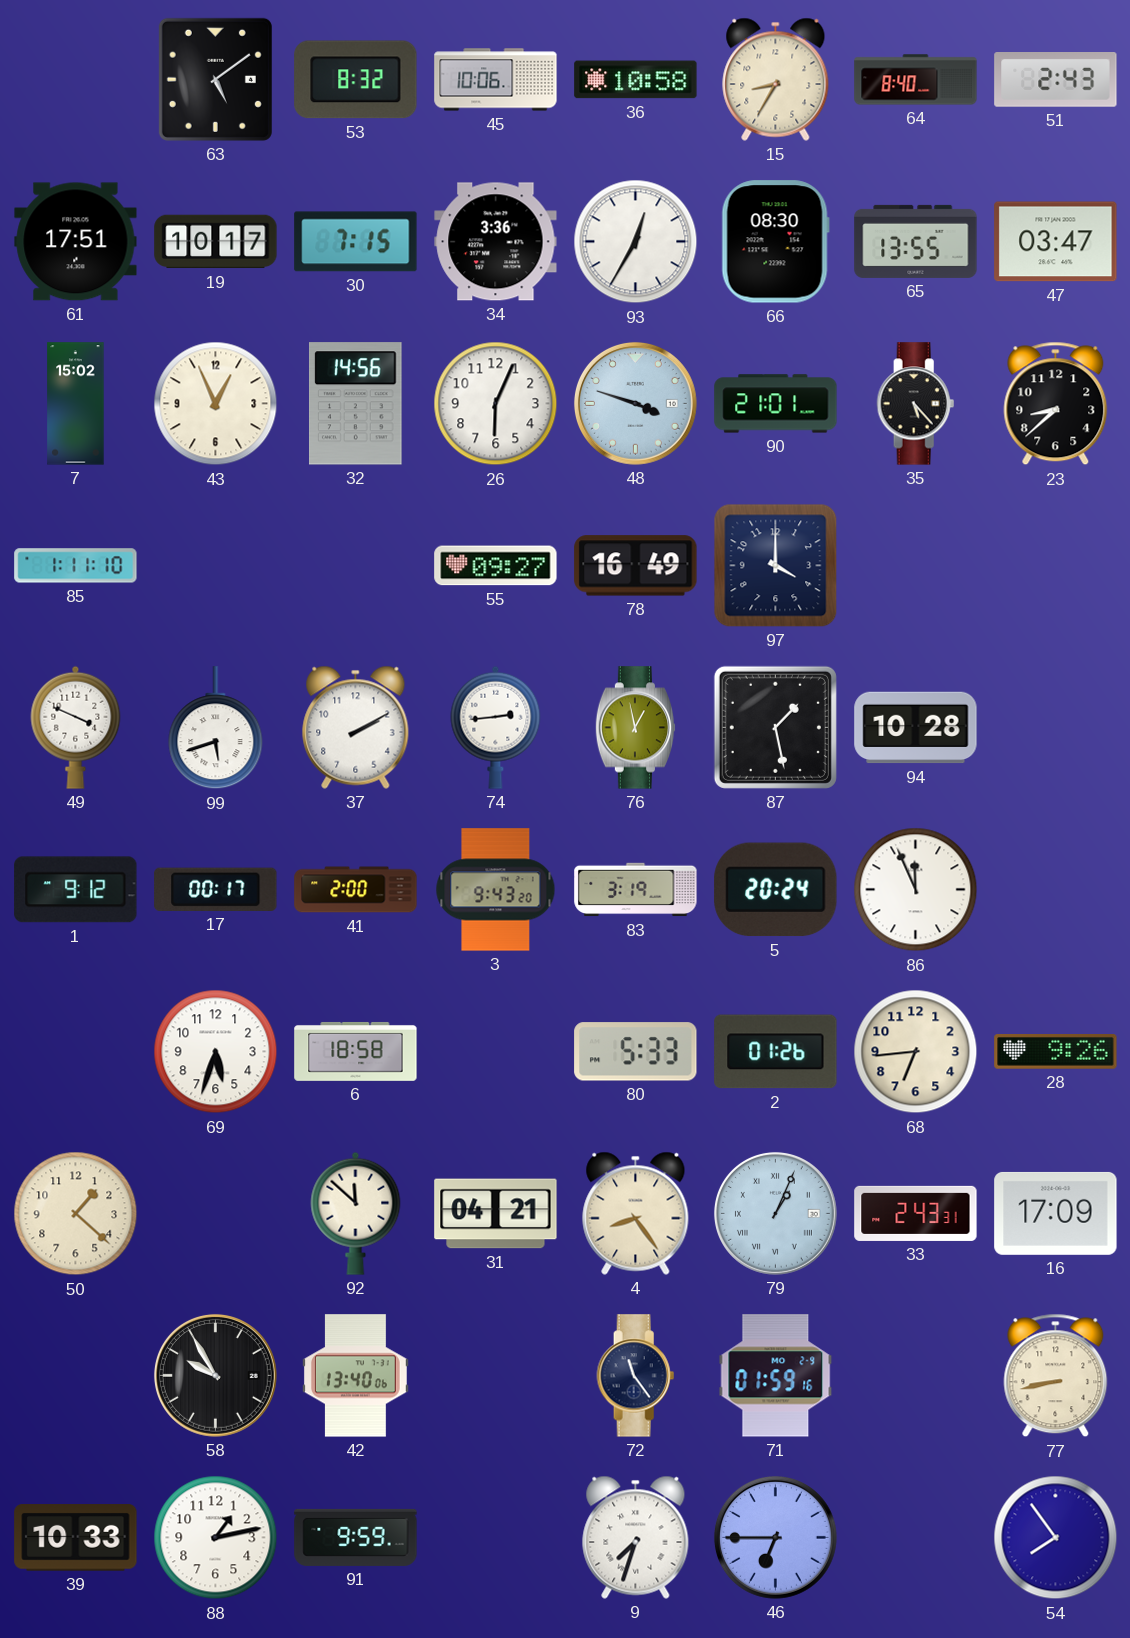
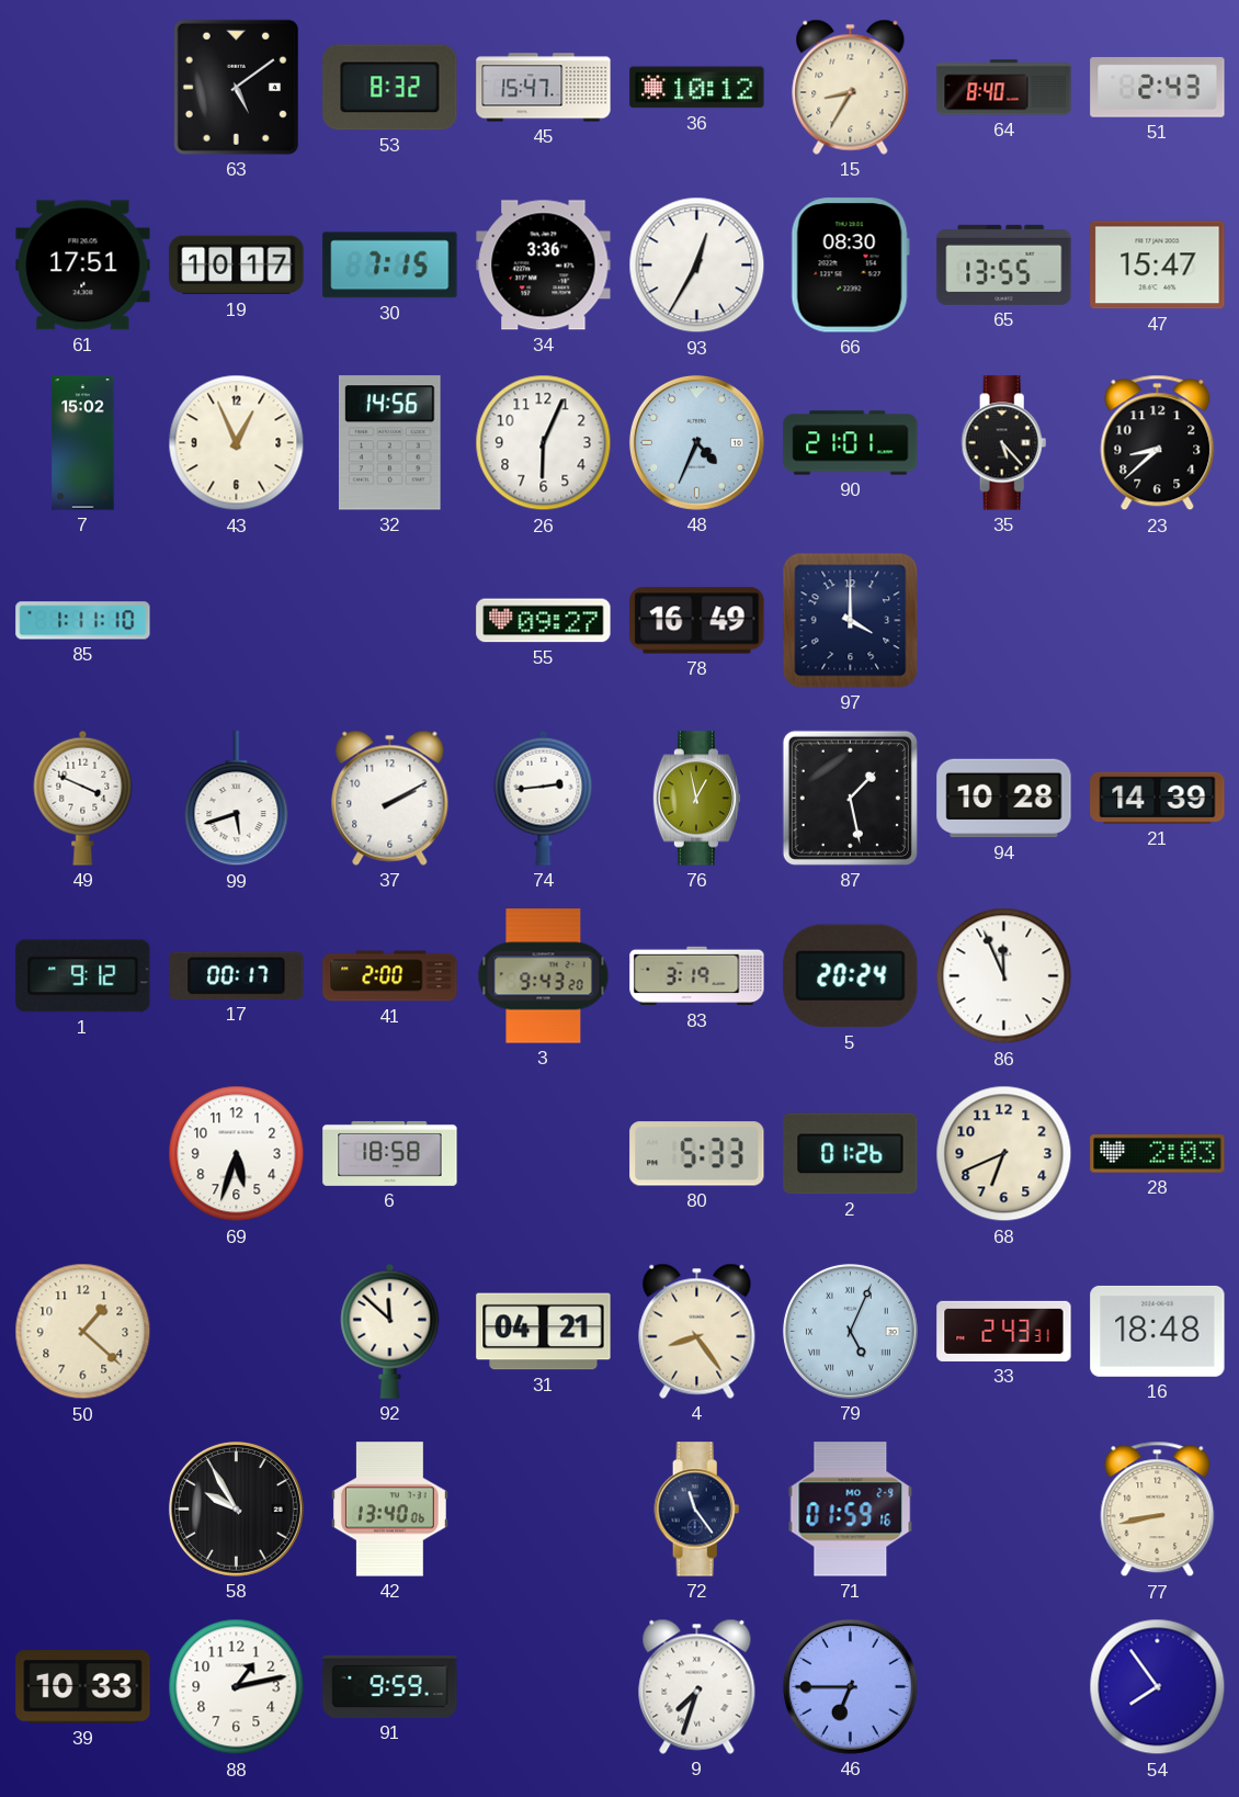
45: 10:06 -> 15:47 (544, 88)
36: 10:58 -> 10:12 (697, 88)
47: 03:47 -> 15:47 (1158, 265)
48: 3:48 -> 4:34 (696, 442)
21: none -> 14:39 (1158, 798)
68: 6:44 -> 6:41 (1004, 1154)
28: 9:26 -> 2:03 (1158, 1154)
79: 1:04 -> 5:04 (850, 1331)
16: 17:09 -> 18:48 (1158, 1331)
